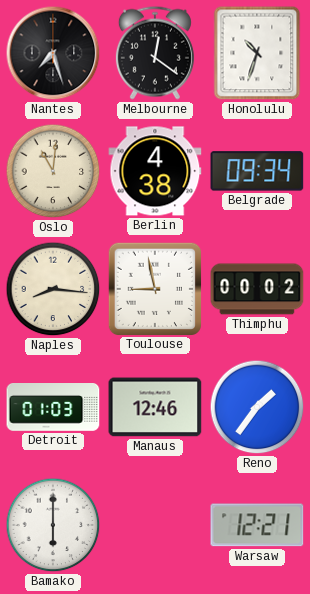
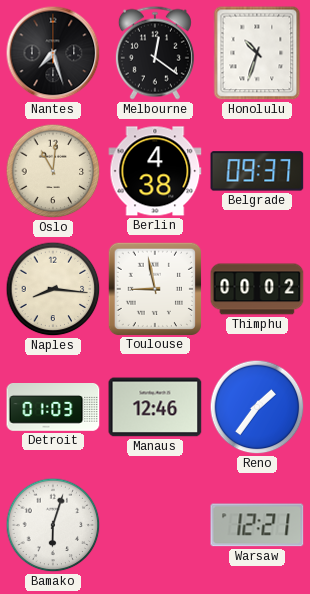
Belgrade: 09:34 -> 09:37 (257, 171)
Bamako: 6:00 -> 6:03 (53, 525)
